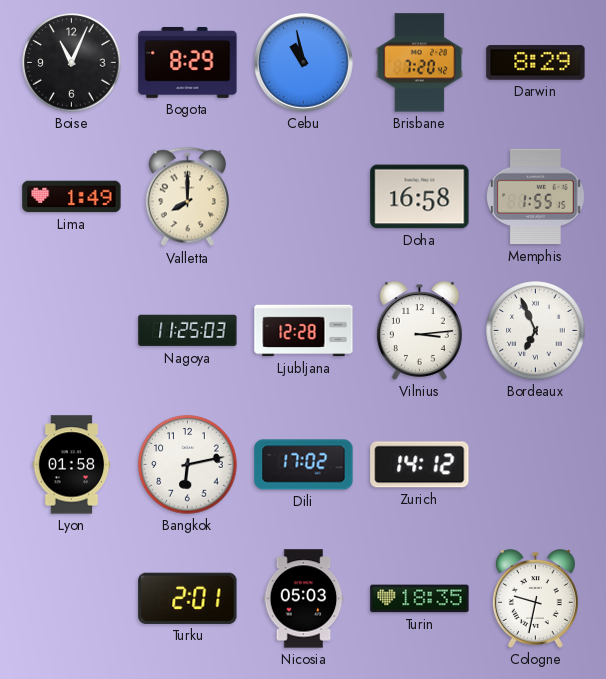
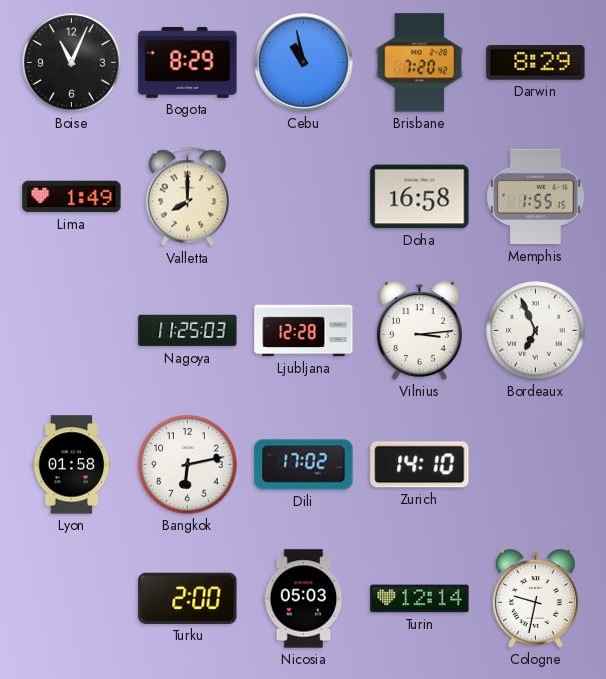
Zurich: 14:12 -> 14:10 (420, 465)
Turku: 2:01 -> 2:00 (188, 598)
Turin: 18:35 -> 12:14 (420, 599)
